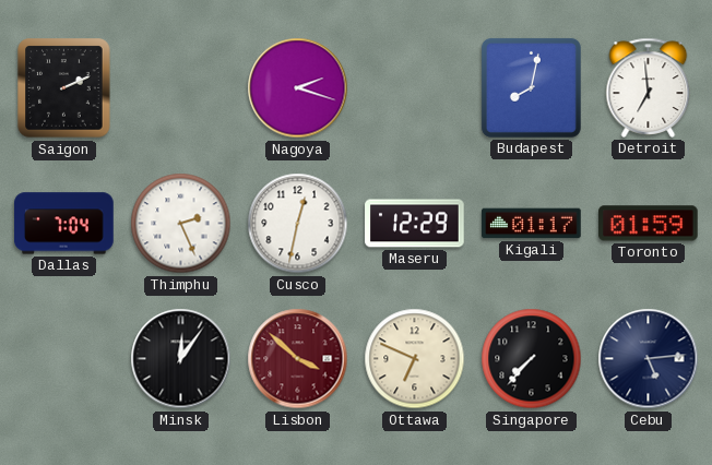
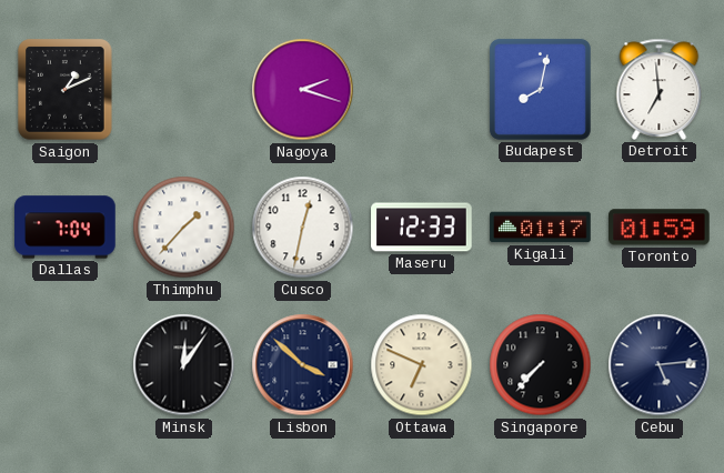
Saigon: 2:11 -> 1:11 (66, 90)
Thimphu: 2:26 -> 1:37 (184, 228)
Maseru: 12:29 -> 12:33 (422, 228)
Lisbon dial: burgundy -> navy (303, 365)
